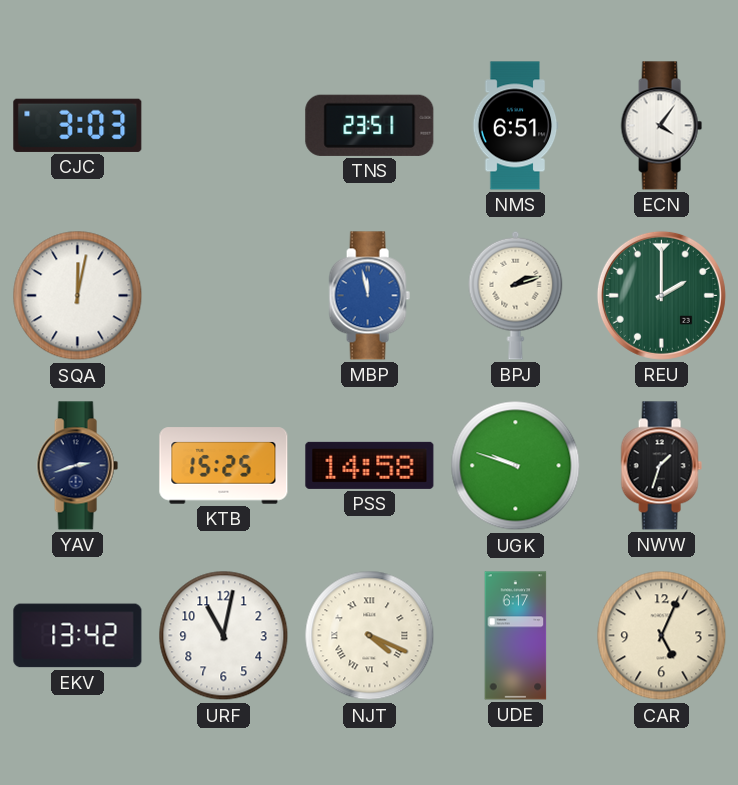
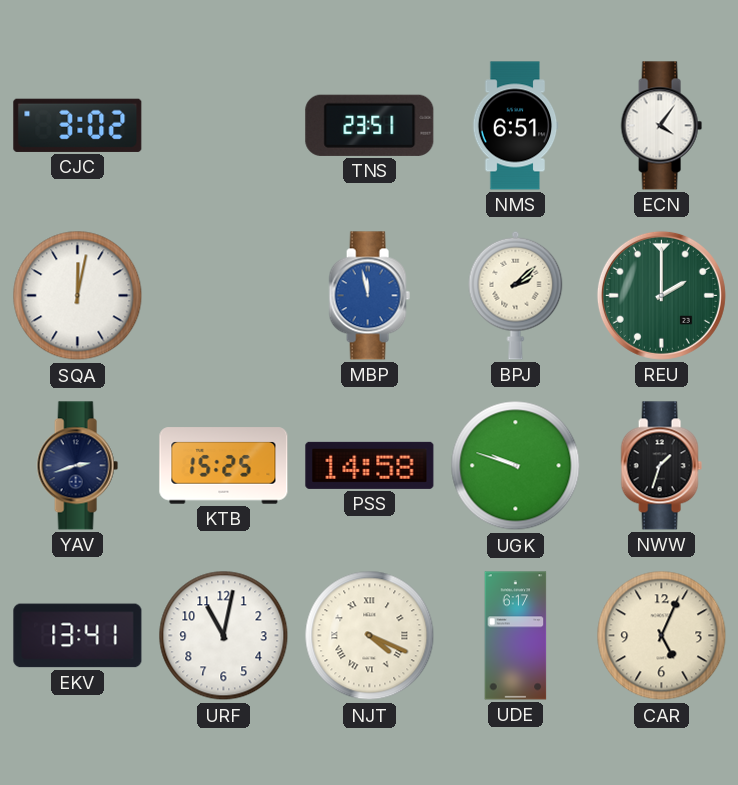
CJC: 3:03 -> 3:02 (78, 125)
BPJ: 2:12 -> 2:08 (516, 295)
EKV: 13:42 -> 13:41 (78, 636)
